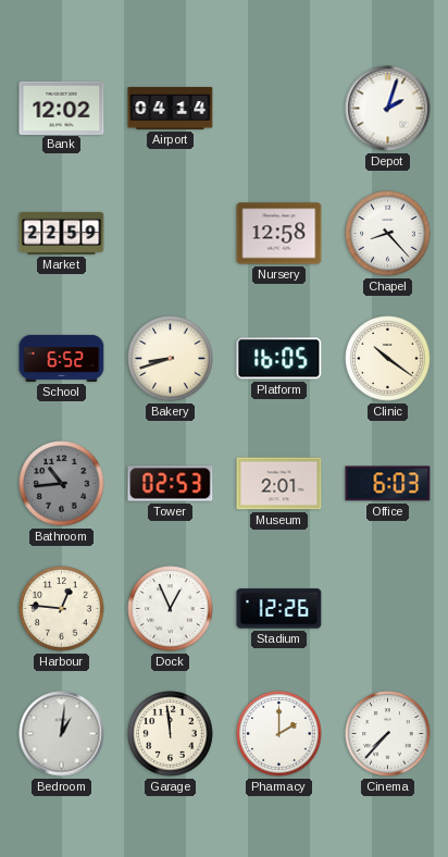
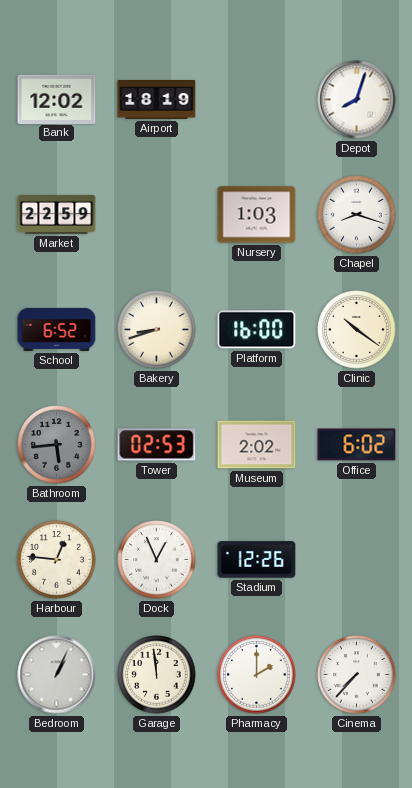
Airport: 04:14 -> 18:19 (157, 99)
Depot: 2:03 -> 8:03 (357, 100)
Nursery: 12:58 -> 1:03 (257, 215)
Chapel: 8:23 -> 8:18 (357, 215)
Platform: 16:05 -> 16:00 (257, 330)
Bathroom: 10:44 -> 5:44 (57, 445)
Museum: 2:01 -> 2:02 (257, 445)
Office: 6:03 -> 6:02 (357, 445)
Bedroom: 1:01 -> 1:04 (57, 675)
